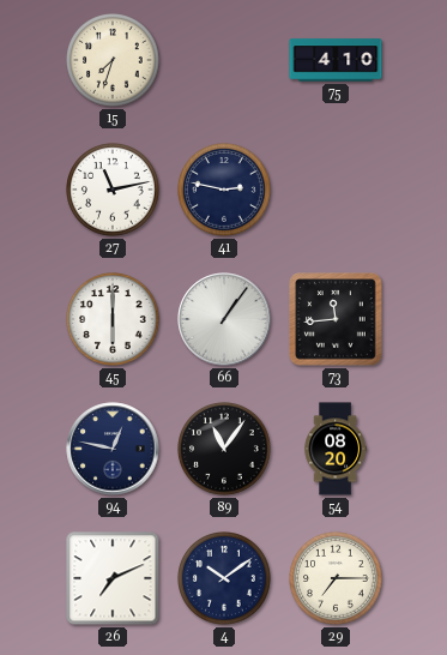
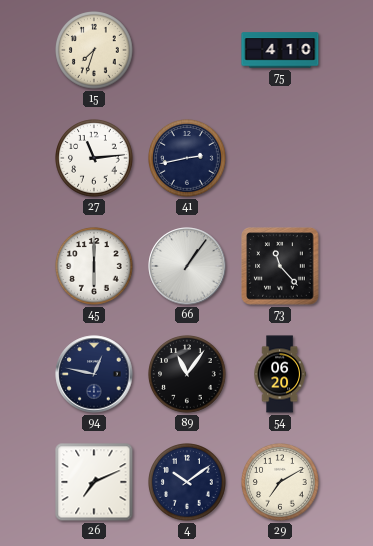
27: 11:13 -> 11:14 (95, 159)
41: 2:47 -> 2:43 (188, 159)
73: 11:44 -> 11:23 (280, 266)
54: 08:20 -> 06:20 (280, 374)
29: 7:15 -> 7:10 (281, 483)
